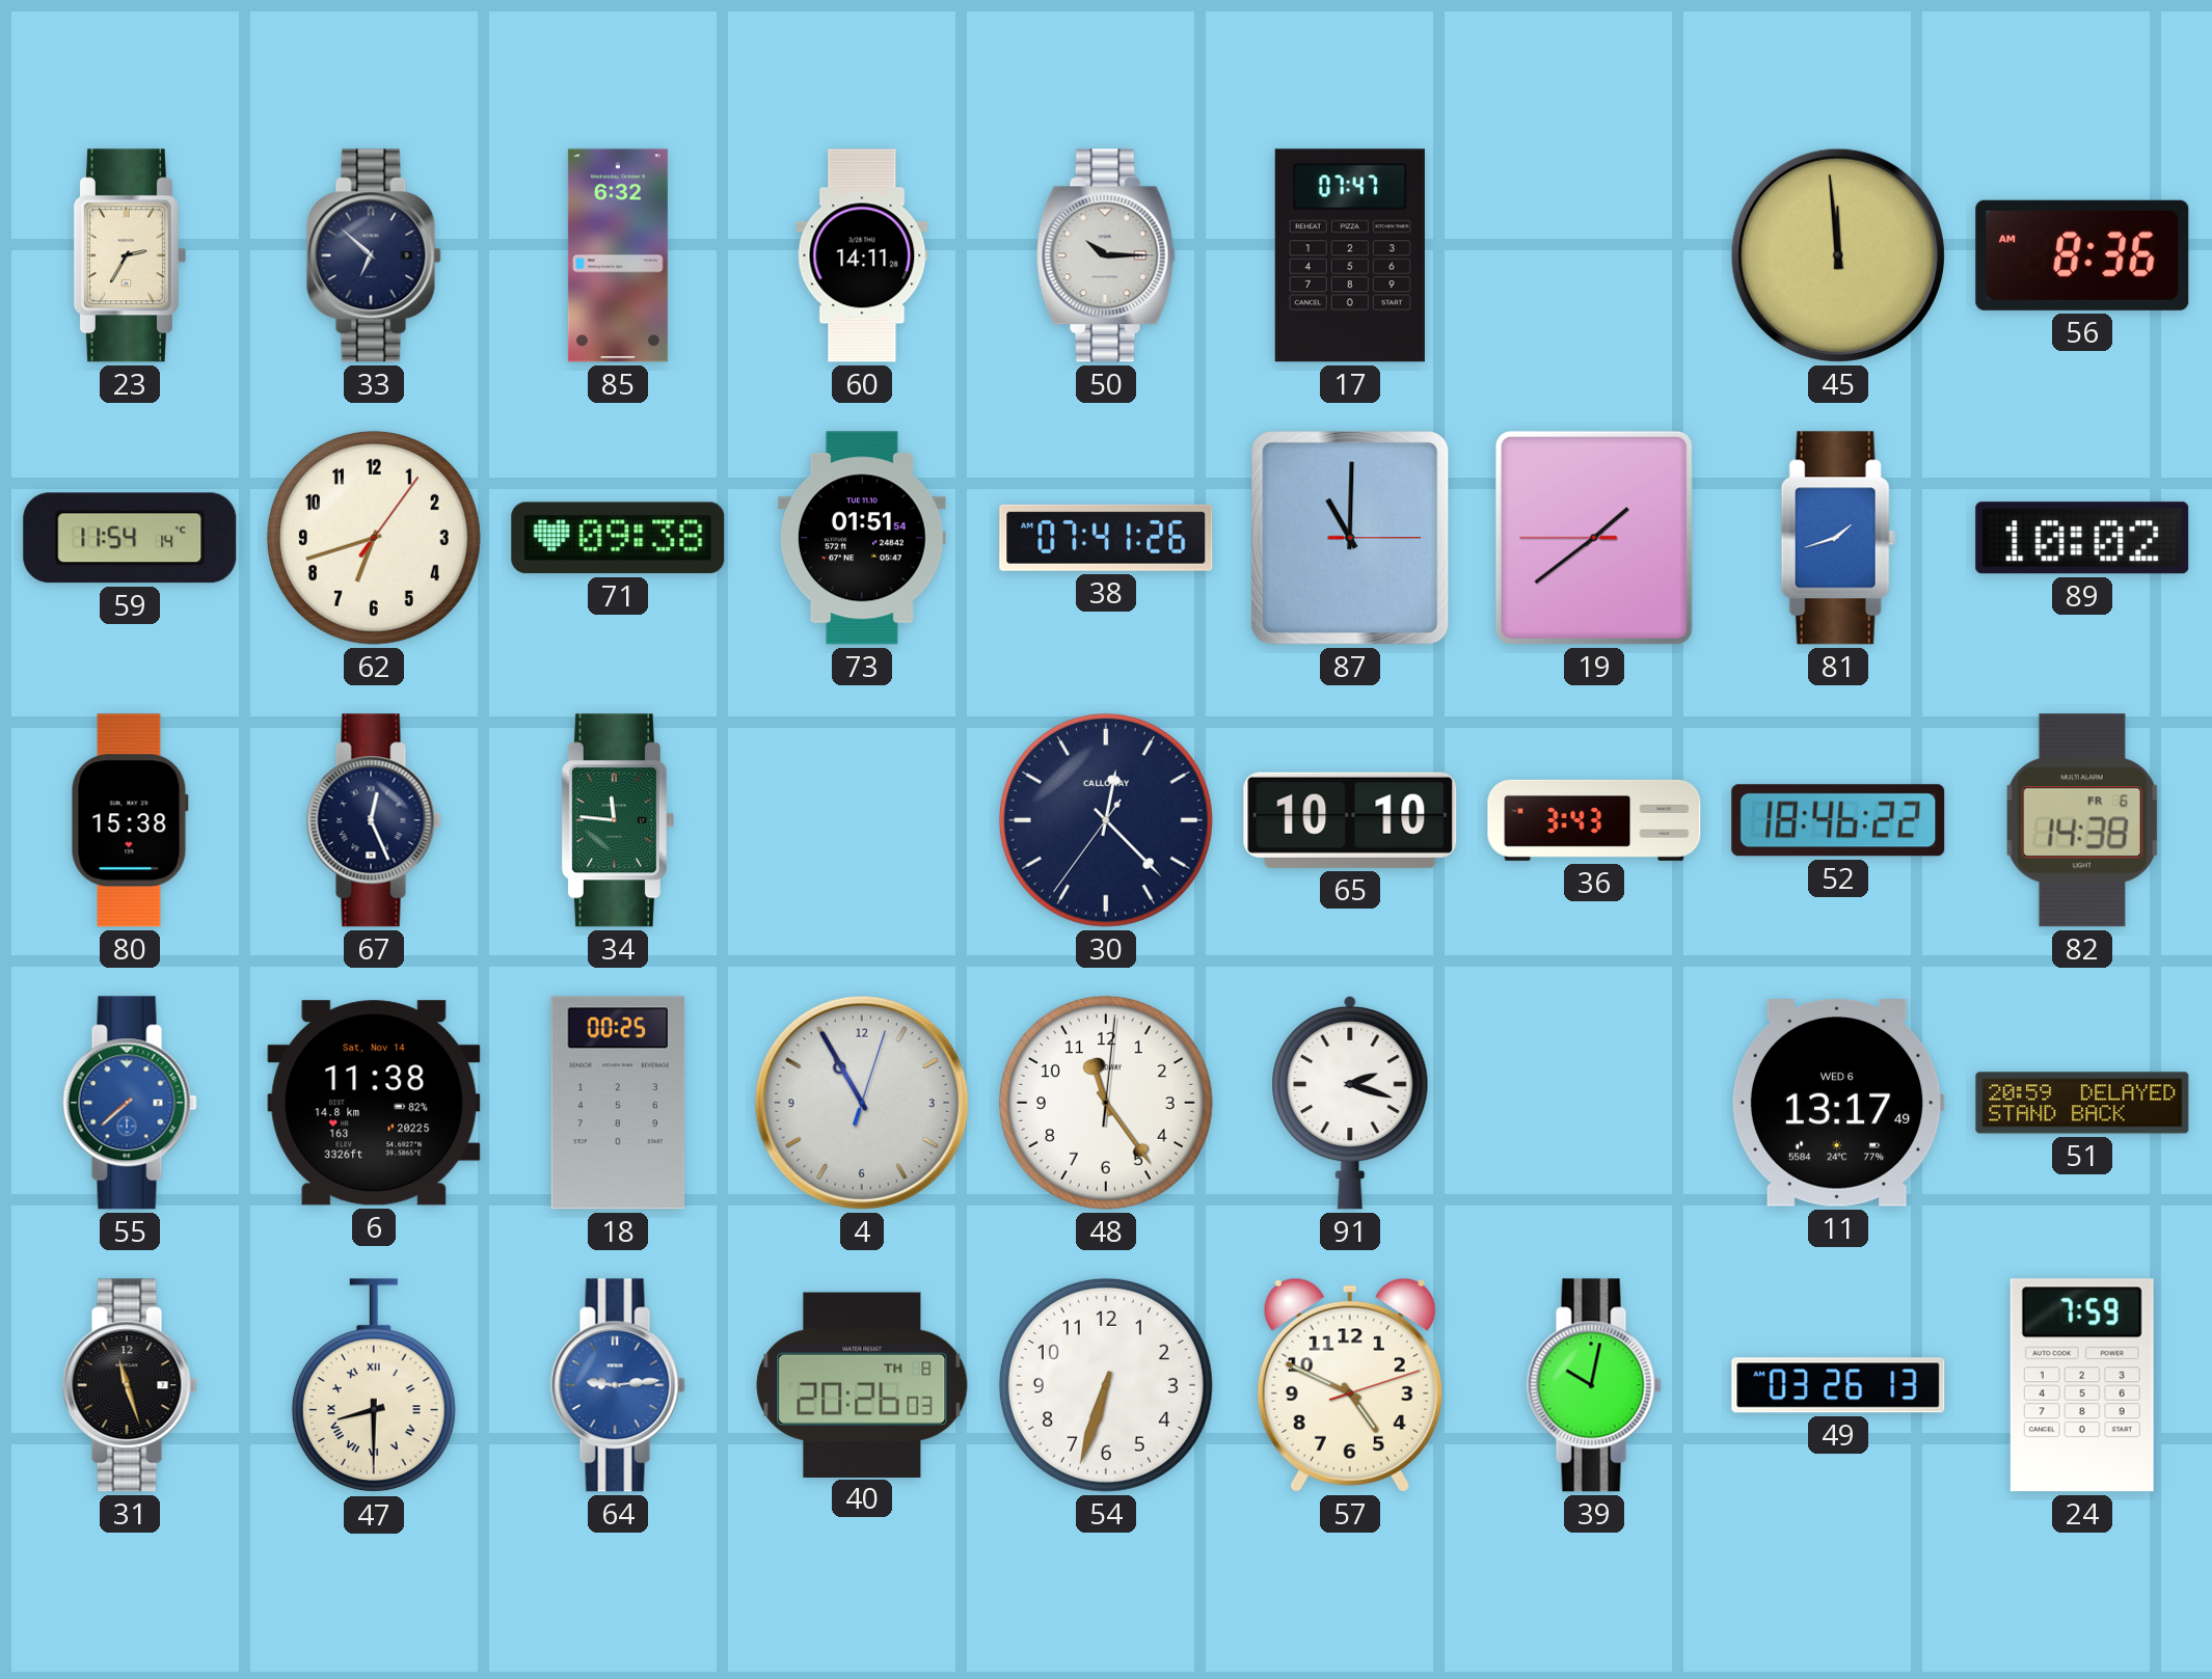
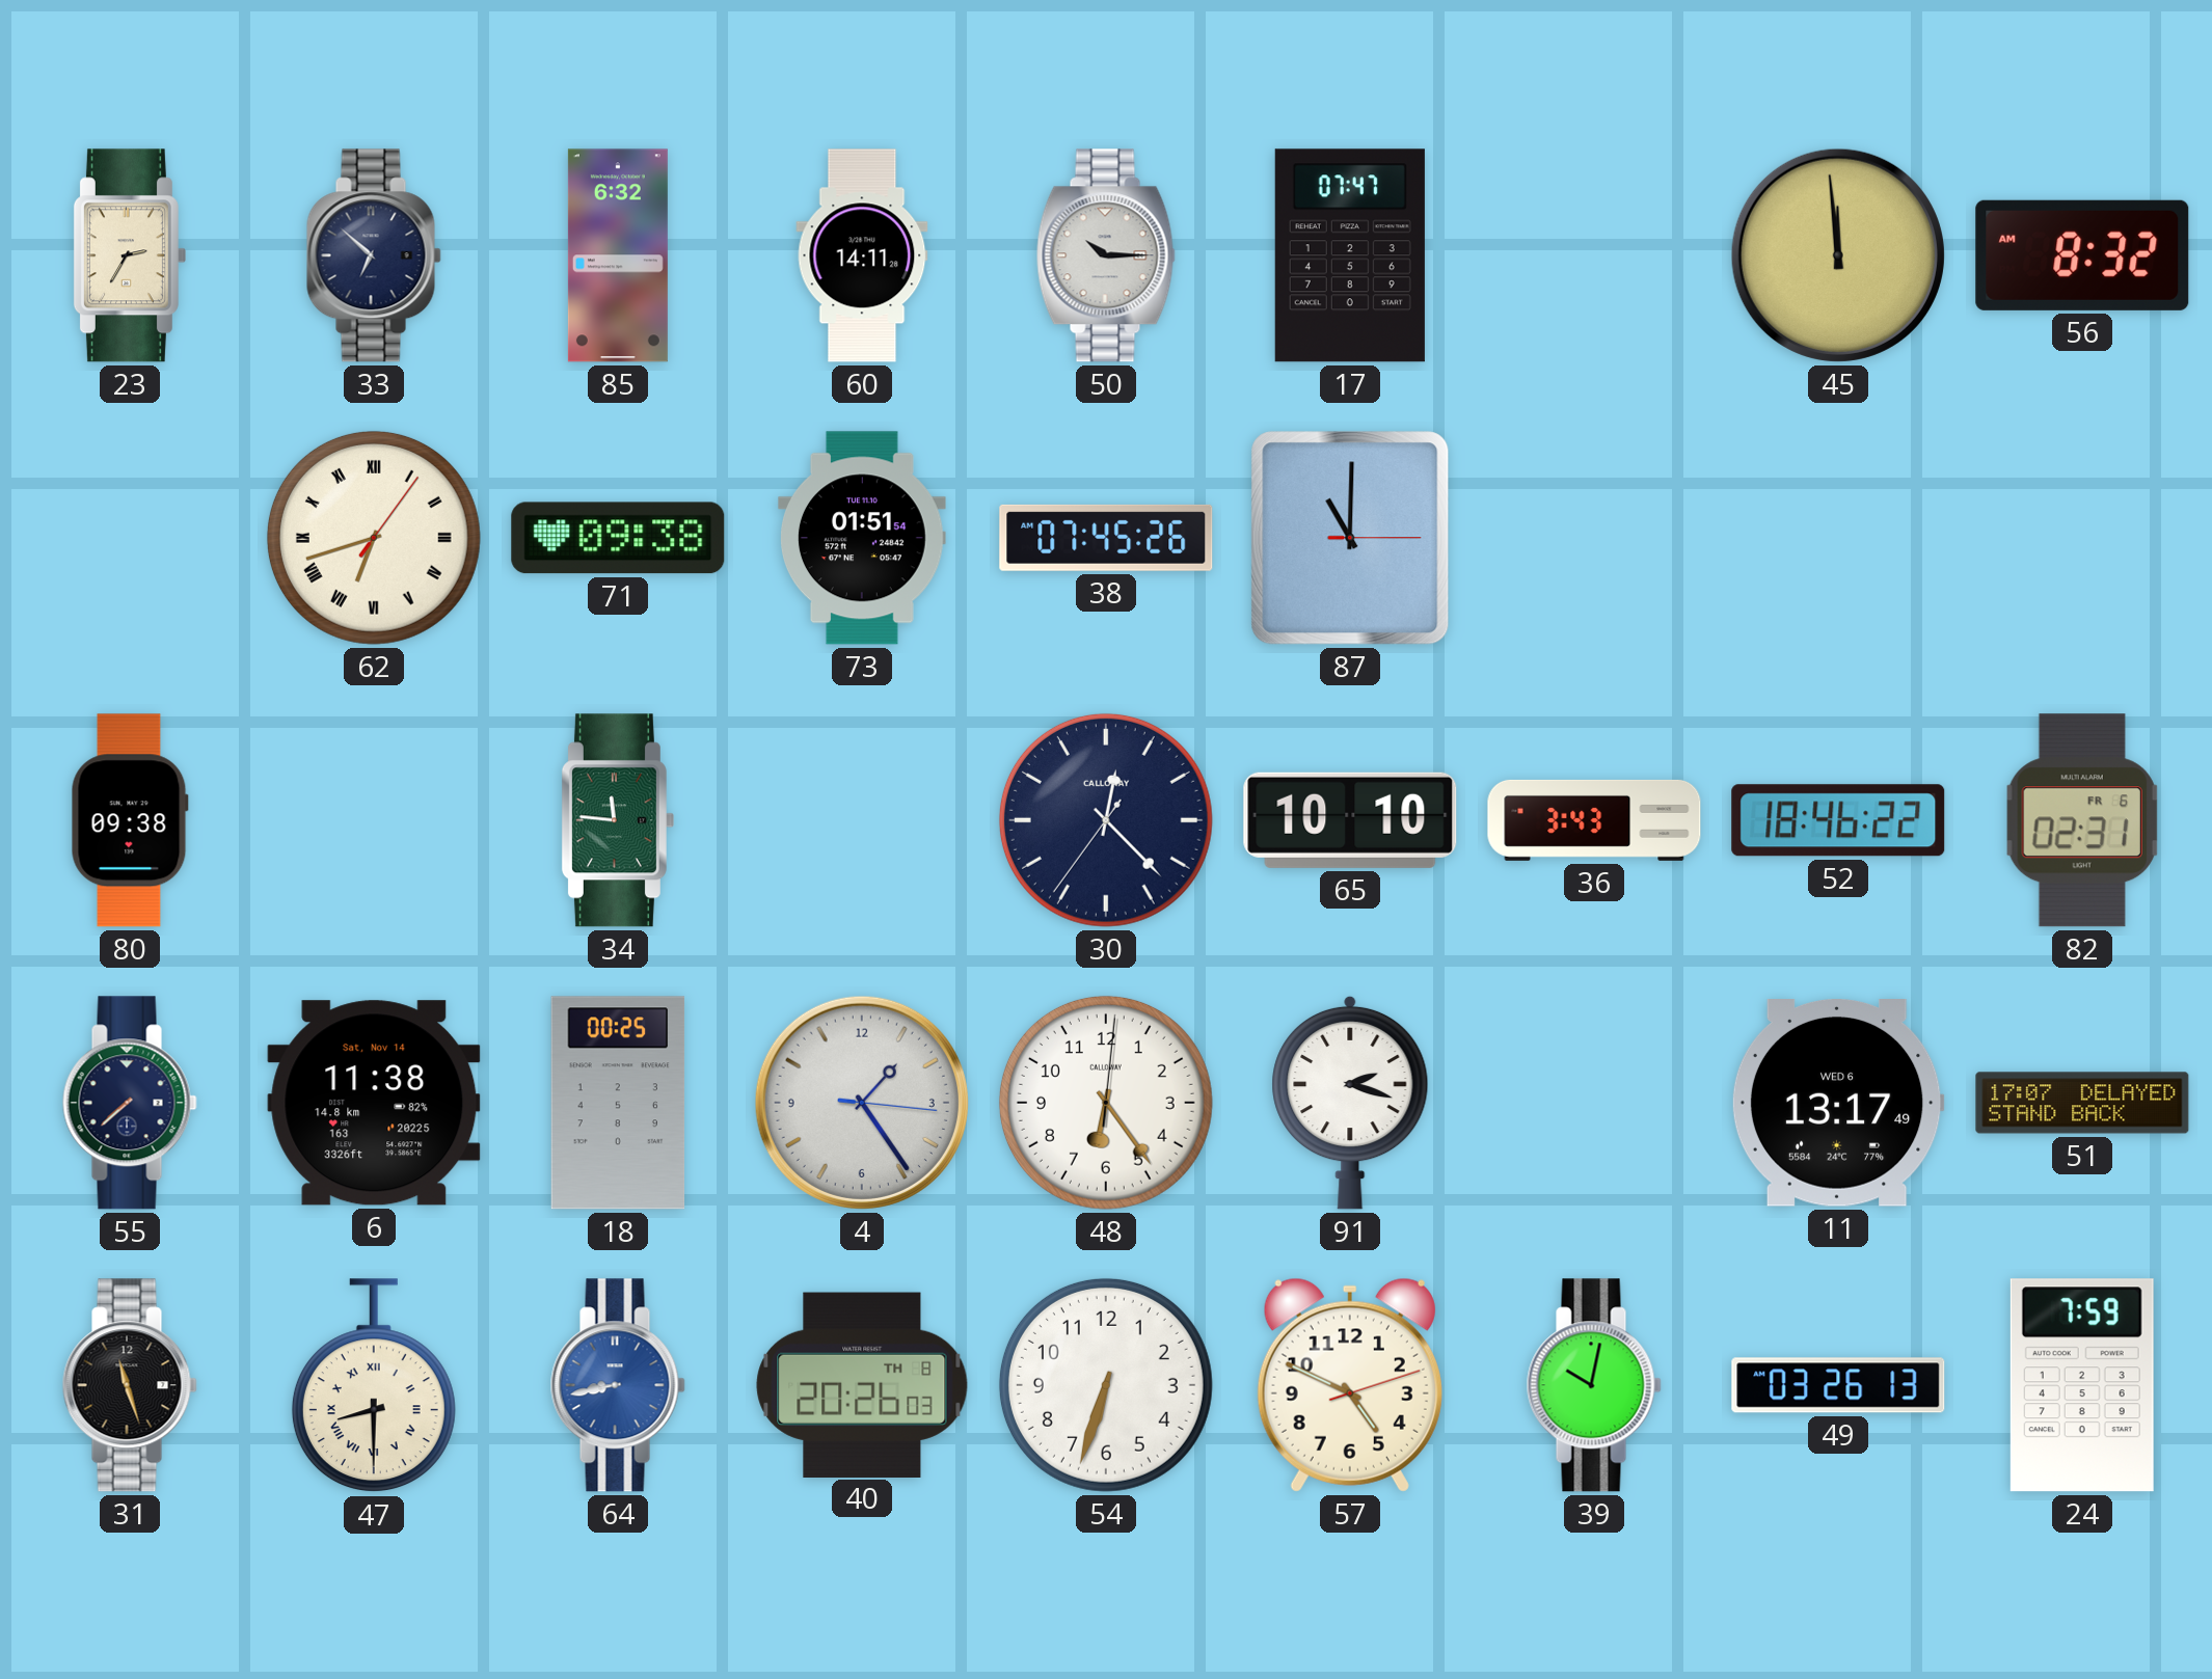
56: 8:36 -> 8:32 (2082, 255)
59: 11:54 -> none (130, 538)
62 numerals: Arabic -> Roman (374, 538)
38: 07:41 -> 07:45 (1106, 538)
19: 1:38 -> none (1594, 538)
81: 1:42 -> none (1838, 538)
89: 10:02 -> none (2082, 538)
80: 15:38 -> 09:38 (130, 820)
67: 12:26 -> none (374, 820)
82: 14:38 -> 02:31 (2082, 820)
55 dial: blue -> navy (130, 1103)
4: 10:55 -> 1:24 (862, 1103)
48: 11:24 -> 6:24 (1106, 1103)
51: 20:59 -> 17:07 (2082, 1103)
64: 9:14 -> 8:43 (618, 1385)
